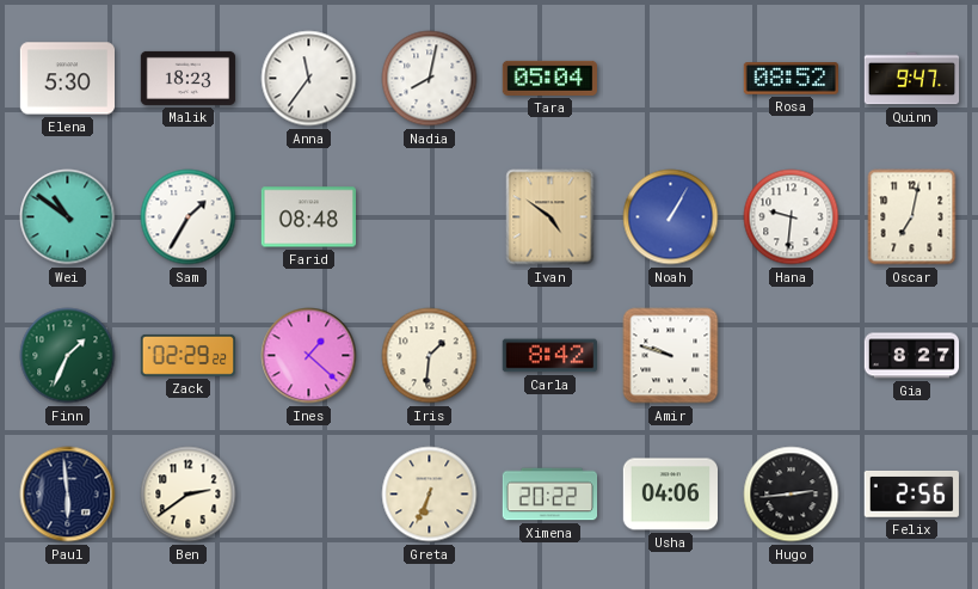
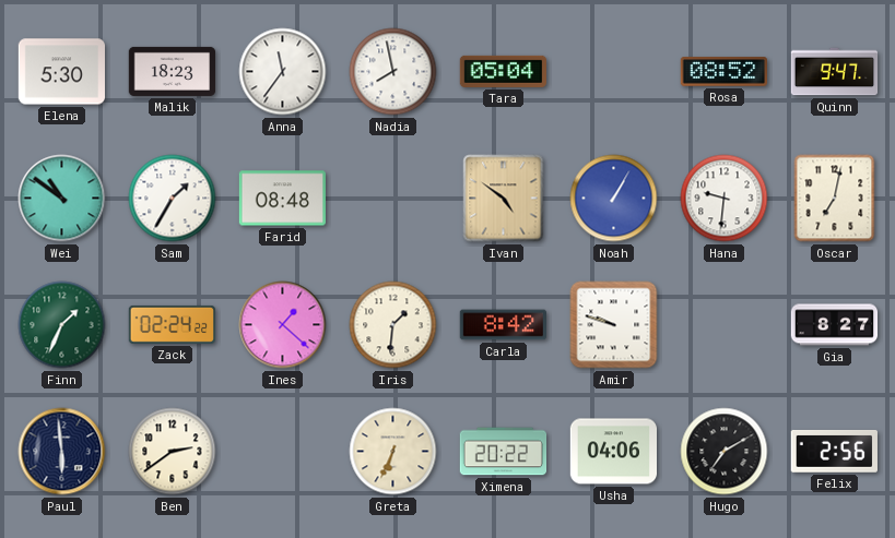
Nadia: 8:02 -> 7:58 (393, 72)
Zack: 02:29 -> 02:24 (172, 324)
Hugo: 2:44 -> 7:10 (725, 452)
